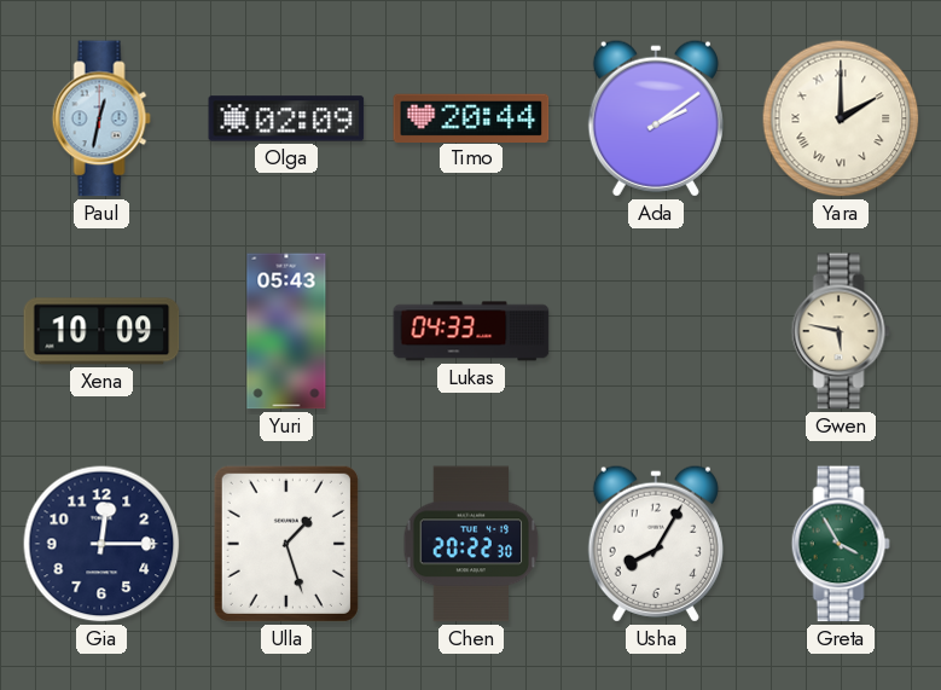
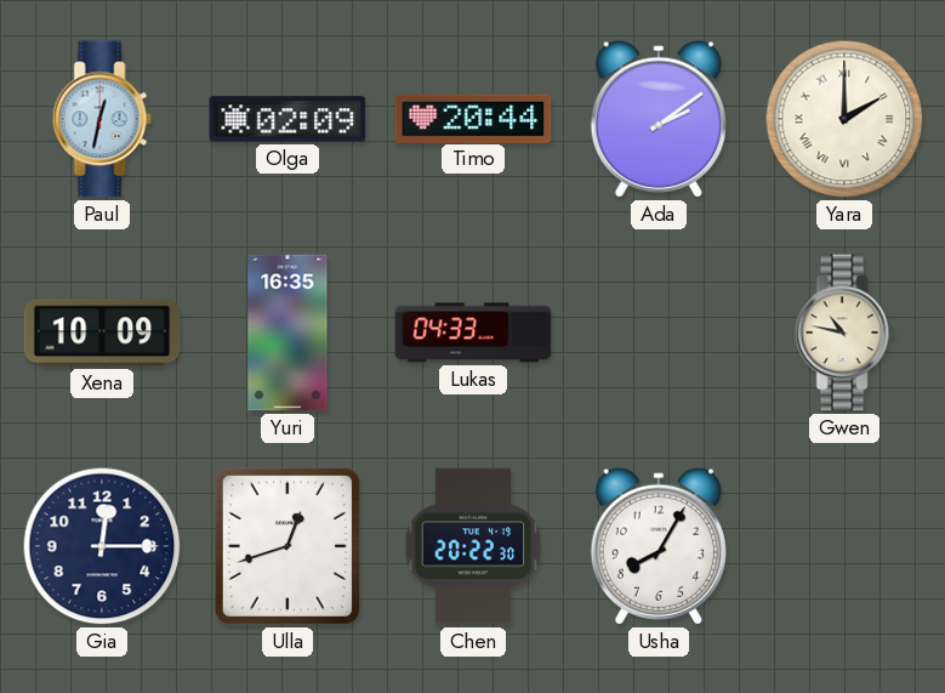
Yuri: 05:43 -> 16:35 (288, 333)
Gwen: 5:47 -> 10:47 (844, 333)
Ulla: 1:27 -> 12:42 (288, 546)
Greta: 3:55 -> none (841, 544)
